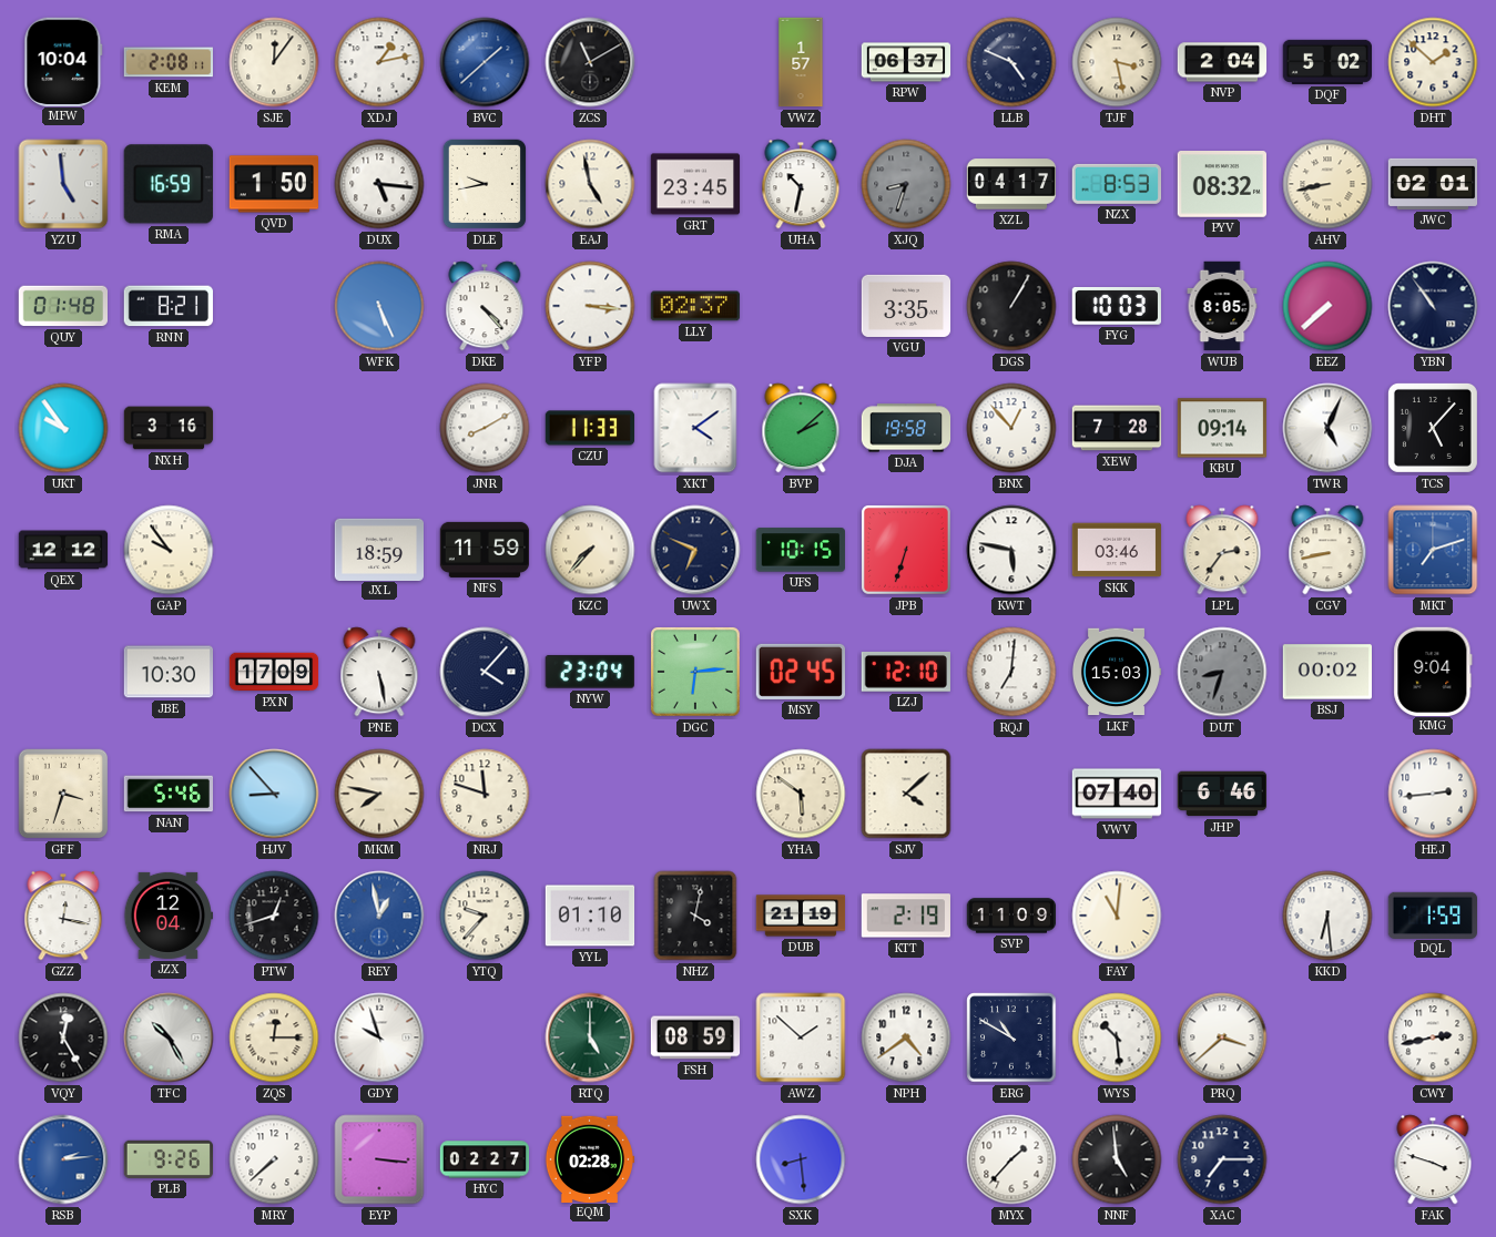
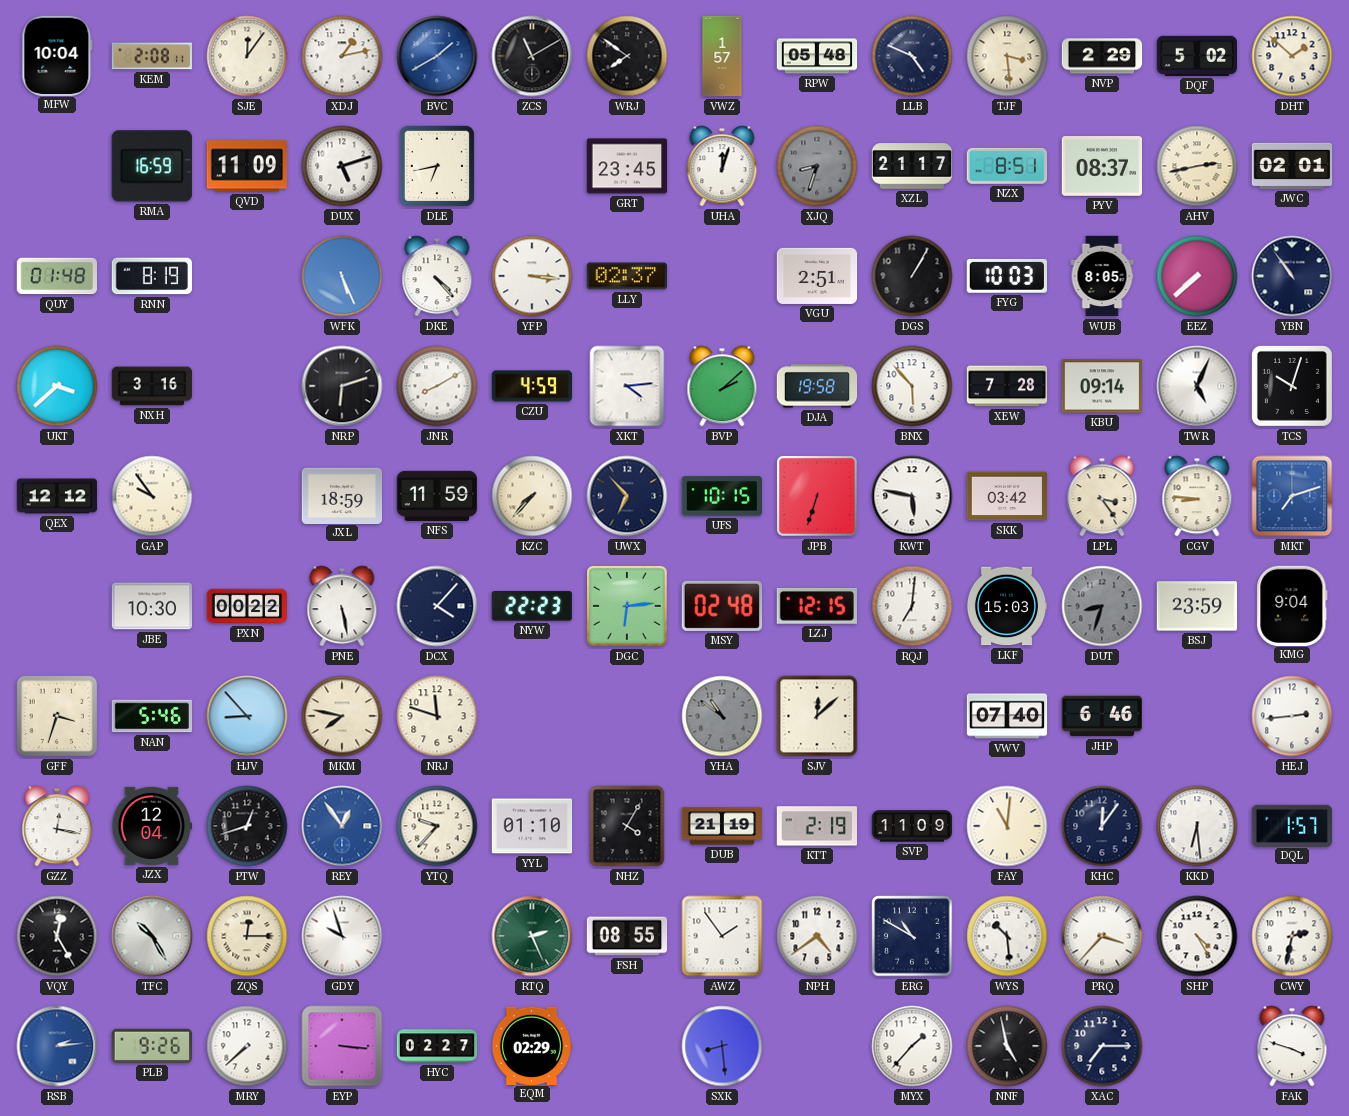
BVC: 1:38 -> 1:40 (437, 56)
WRJ: none -> 7:51 (627, 56)
RPW: 06:37 -> 05:48 (817, 56)
TJF: 3:28 -> 3:29 (1007, 56)
NVP: 2:04 -> 2:29 (1102, 56)
YZU: 4:59 -> none (63, 184)
QVD: 1:50 -> 11:09 (247, 166)
DUX: 5:16 -> 5:12 (342, 166)
DLE: 9:43 -> 6:43 (436, 166)
EAJ: 4:58 -> none (590, 184)
UHA: 10:32 -> 12:03 (722, 166)
XZL: 04:17 -> 21:17 (912, 166)
NZX: 8:53 -> 8:51 (1006, 166)
PYV: 08:32 -> 08:37 (1101, 167)
AHV: 8:43 -> 2:43 (1197, 166)
RNN: 8:21 -> 8:19 (152, 276)
VGU: 3:35 -> 2:51 (817, 276)
UKT: 9:54 -> 3:38 (57, 386)
NRP: none -> 6:12 (342, 386)
CZU: 11:33 -> 4:59 (532, 386)
XKT: 4:09 -> 4:14 (627, 386)
BNX: 12:53 -> 5:53 (912, 386)
TCS: 5:07 -> 10:03 (1292, 386)
UWX: 6:49 -> 6:53 (627, 496)
SKK: 03:46 -> 03:42 (1007, 496)
LPL: 2:36 -> 3:24 (1102, 496)
CGV: 8:43 -> 8:46 (1197, 496)
PXN: 17:09 -> 00:22 (247, 606)
NYW: 23:04 -> 22:23 (532, 606)
MSY: 02:45 -> 02:48 (721, 606)
LZJ: 12:10 -> 12:15 (817, 606)
BSJ: 00:02 -> 23:59 (1196, 606)
YHA: 5:51 -> 10:51 (722, 716)
YHA dial: cream -> grey (722, 716)
SJV: 4:08 -> 12:08 (817, 716)
REY: 12:58 -> 12:54 (342, 826)
NHZ: 4:02 -> 4:05 (627, 826)
KHC: none -> 12:06 (1102, 826)
DQL: 1:59 -> 1:57 (1292, 825)
RTQ: 5:00 -> 2:26 (532, 936)
FSH: 08:59 -> 08:55 (627, 936)
AWZ: 1:52 -> 1:54 (722, 936)
PRQ: 3:38 -> 3:37 (1102, 936)
SHP: none -> 4:25 (1197, 936)
CWY: 2:43 -> 2:32 (1292, 936)
EQM: 02:28 -> 02:29 (532, 1045)
NNF: 4:59 -> 4:58 (1007, 1046)
